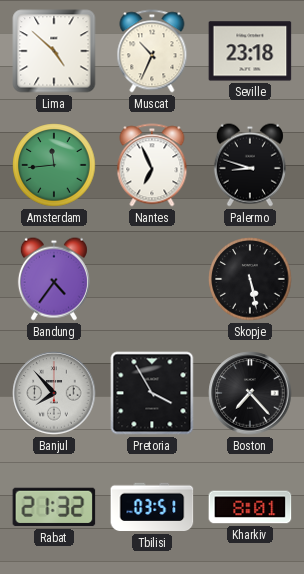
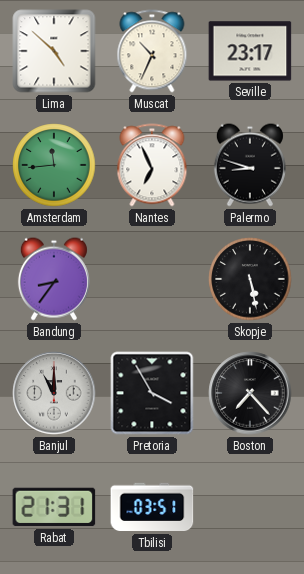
Seville: 23:18 -> 23:17 (250, 51)
Bandung: 4:36 -> 8:36 (54, 279)
Banjul: 7:53 -> 11:00 (54, 393)
Rabat: 21:32 -> 21:31 (54, 507)
Kharkiv: 8:01 -> none (250, 507)
